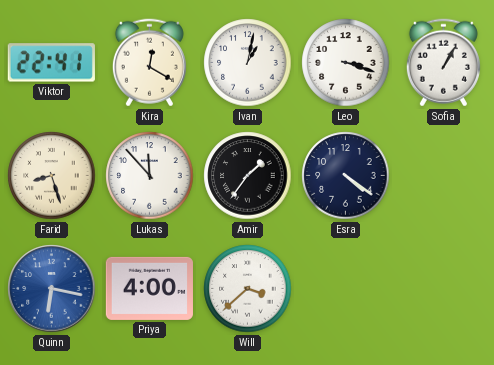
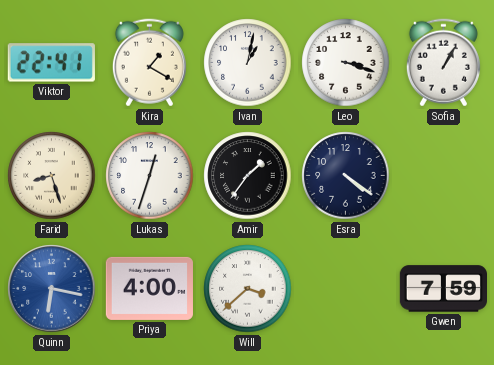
Kira: 12:20 -> 1:20 (149, 63)
Lukas: 11:53 -> 12:33 (150, 176)
Gwen: none -> 7:59 (443, 289)
